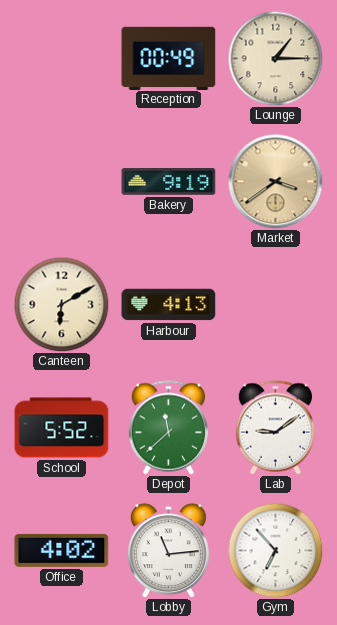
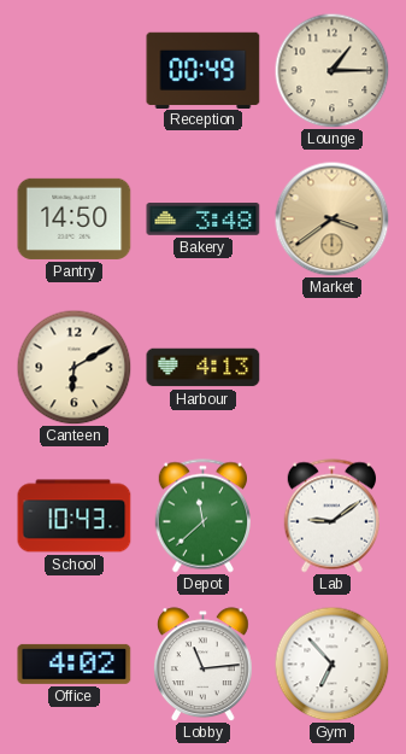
Pantry: none -> 14:50 (75, 218)
Bakery: 9:19 -> 3:48 (204, 220)
School: 5:52 -> 10:43 (75, 516)
